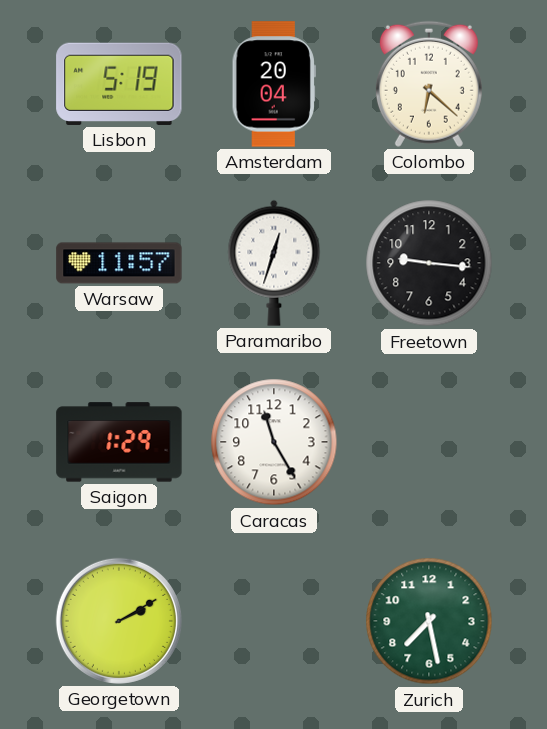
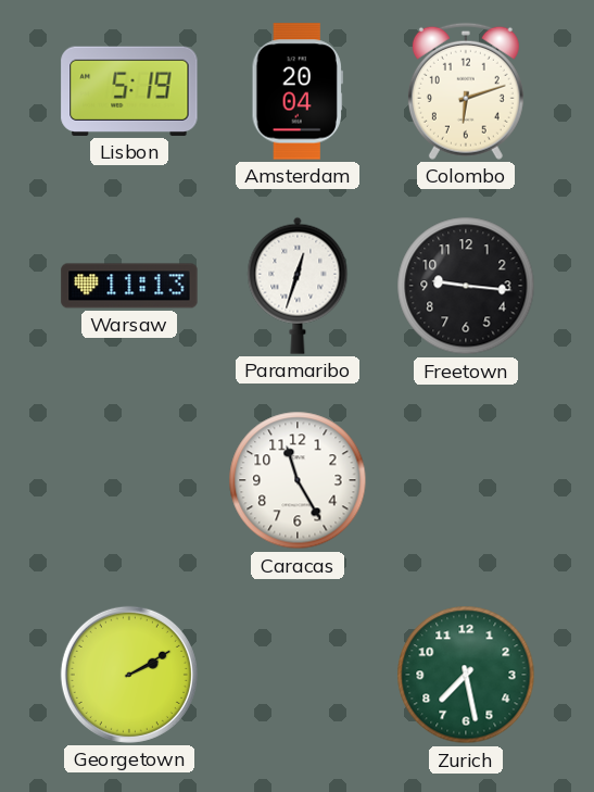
Colombo: 6:22 -> 6:12 (466, 91)
Warsaw: 11:57 -> 11:13 (129, 286)
Saigon: 1:29 -> none (119, 442)
